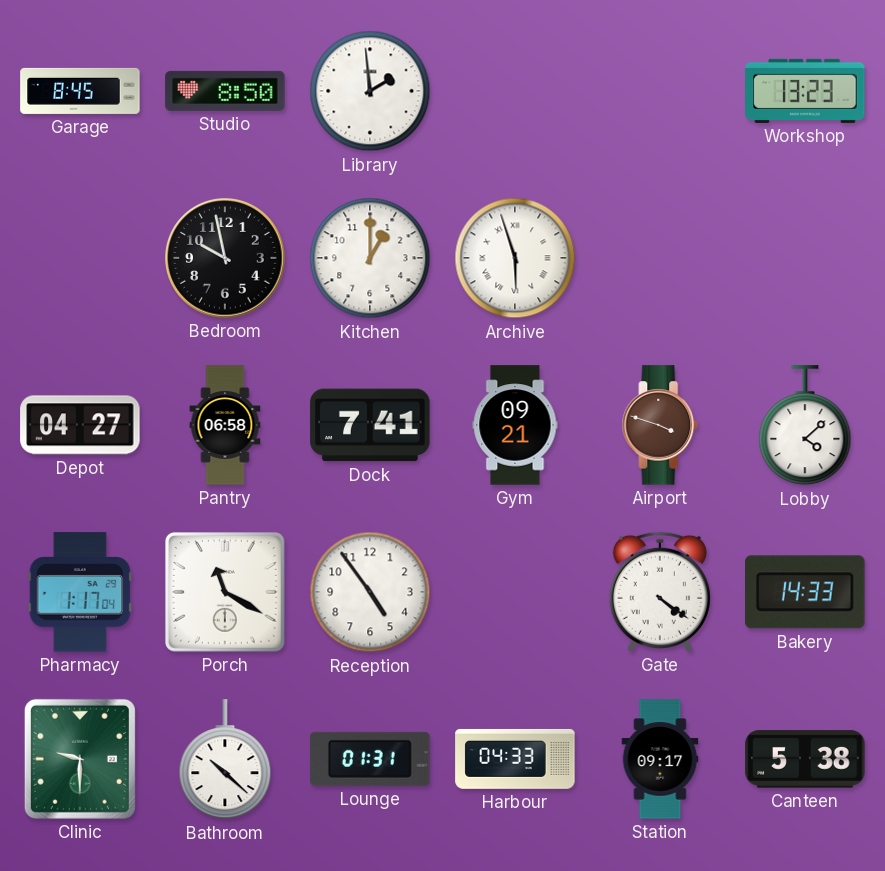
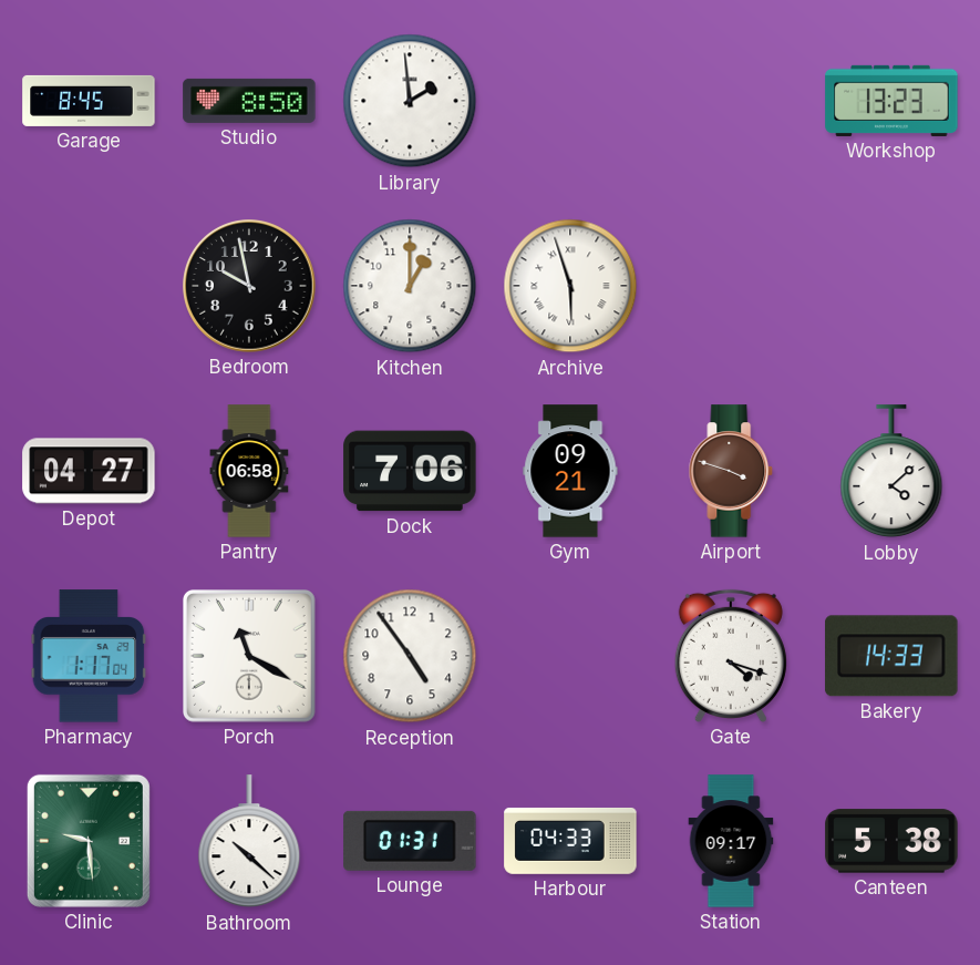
Dock: 7:41 -> 7:06 (410, 471)
Gate: 4:21 -> 4:18 (731, 656)
Clinic: 9:30 -> 9:29 (89, 841)
